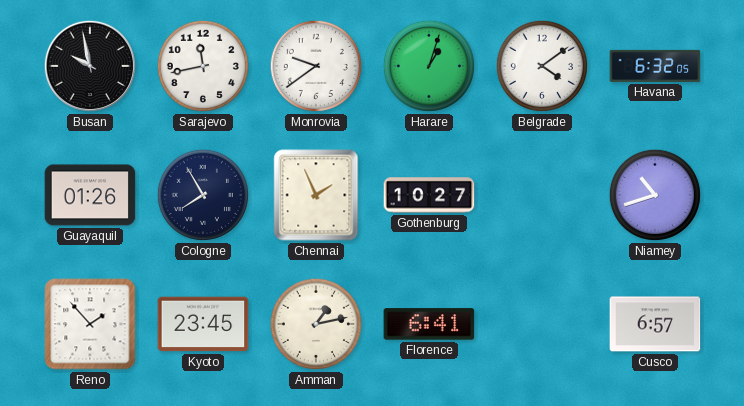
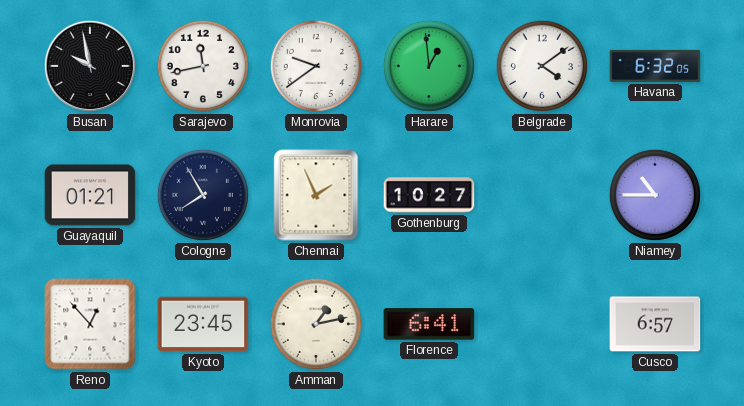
Harare: 1:03 -> 12:59 (429, 66)
Guayaquil: 01:26 -> 01:21 (90, 195)
Niamey: 10:42 -> 10:45 (655, 195)
Reno: 1:53 -> 12:53 (90, 324)
